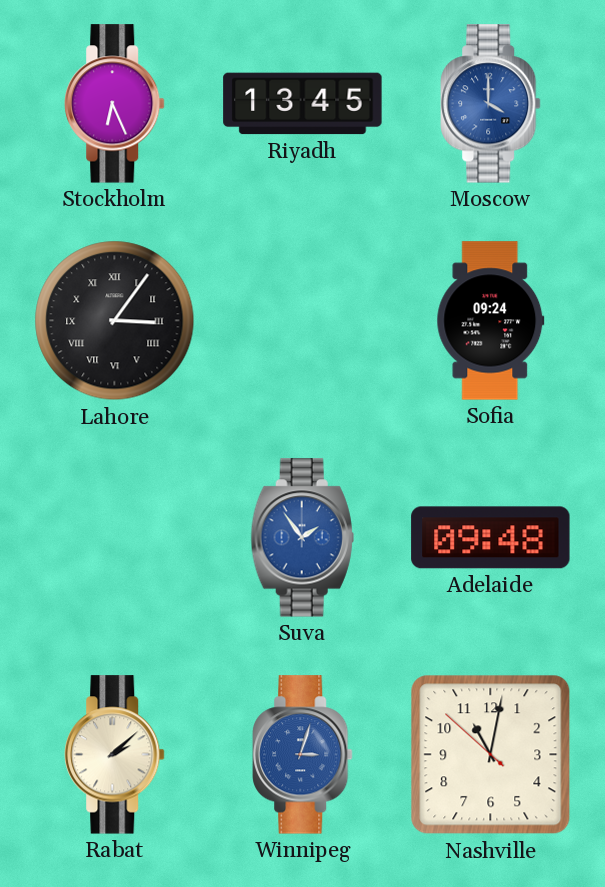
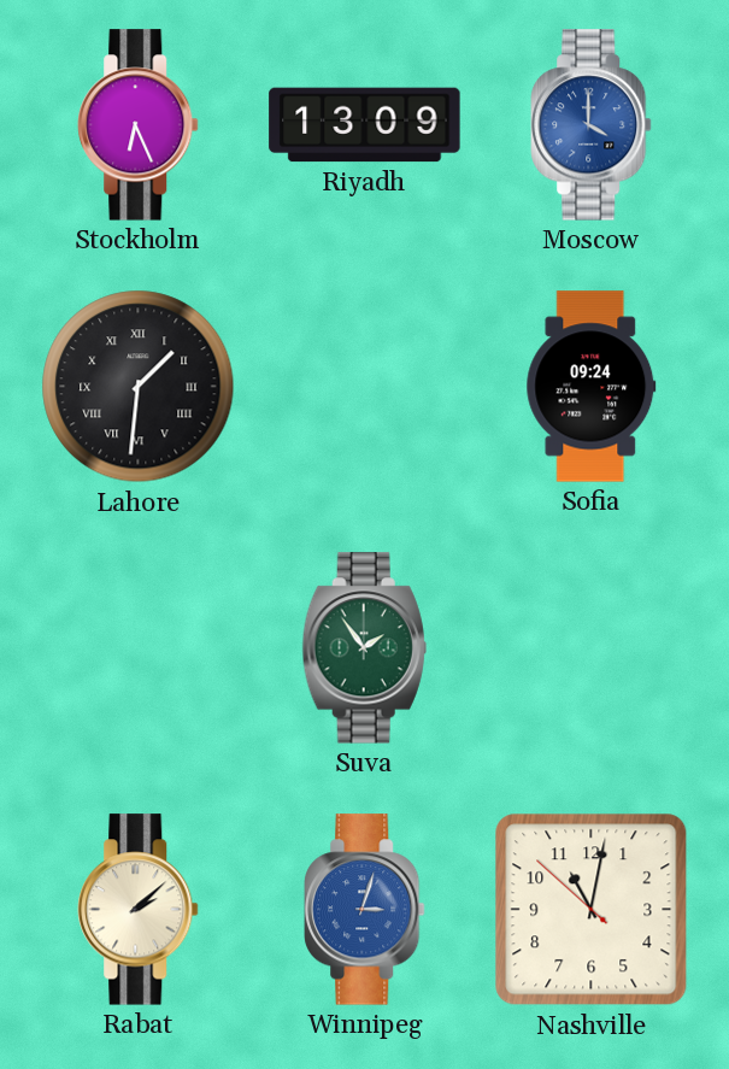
Riyadh: 13:45 -> 13:09 (365, 125)
Lahore: 3:06 -> 1:31 (139, 387)
Suva dial: blue -> green (364, 648)
Adelaide: 09:48 -> none (491, 538)
